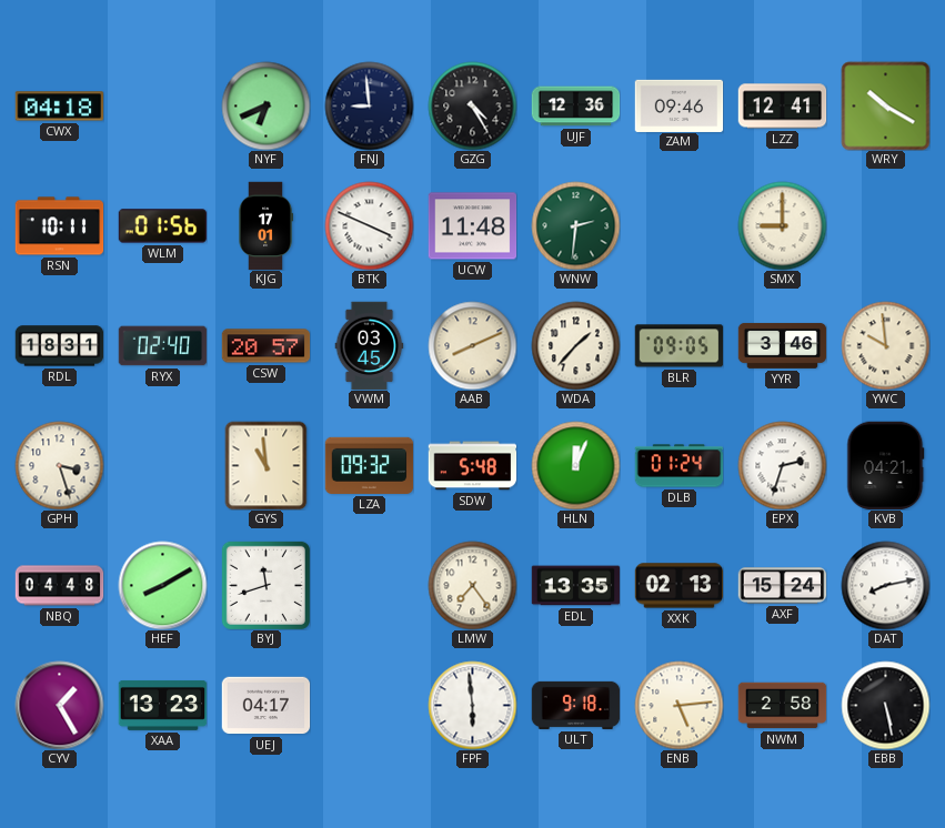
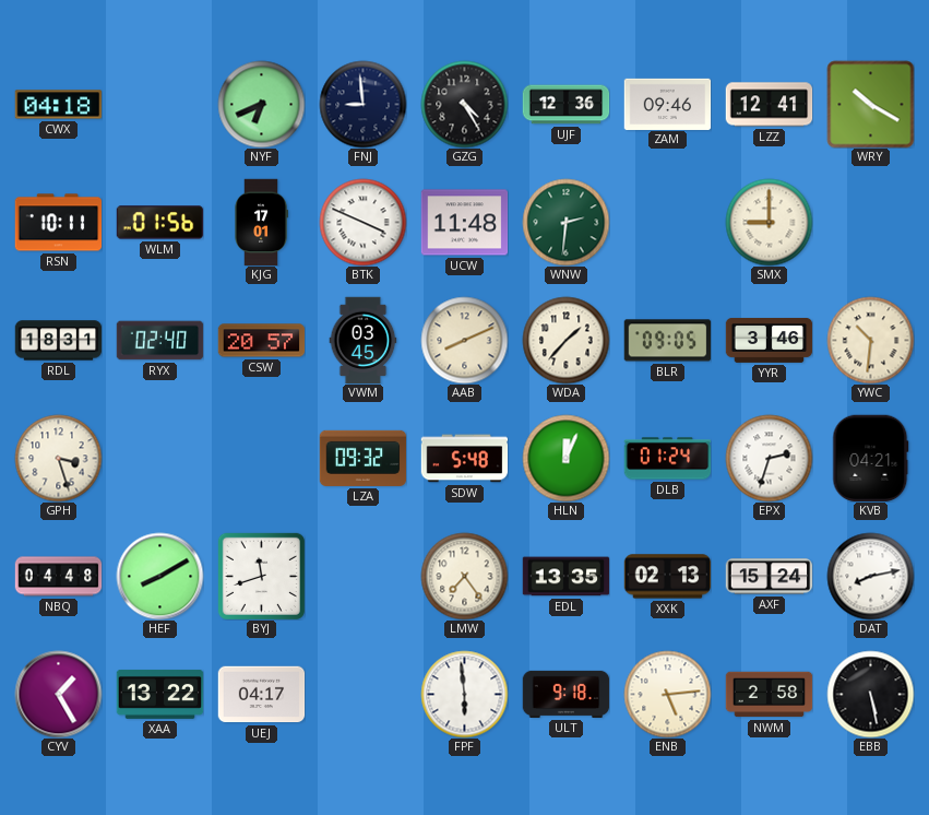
YWC: 9:59 -> 10:31 (870, 340)
GYS: 10:59 -> none (267, 465)
XAA: 13:23 -> 13:22 (159, 694)
